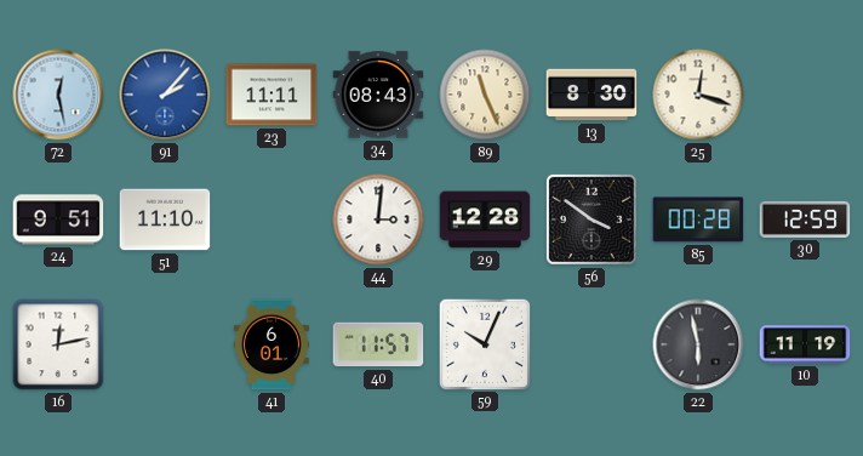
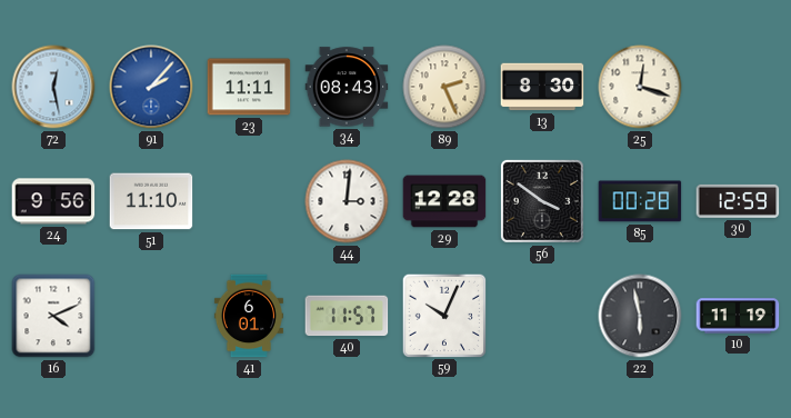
89: 11:26 -> 2:26 (444, 87)
24: 9:51 -> 9:56 (53, 201)
16: 12:13 -> 4:11 (53, 316)
